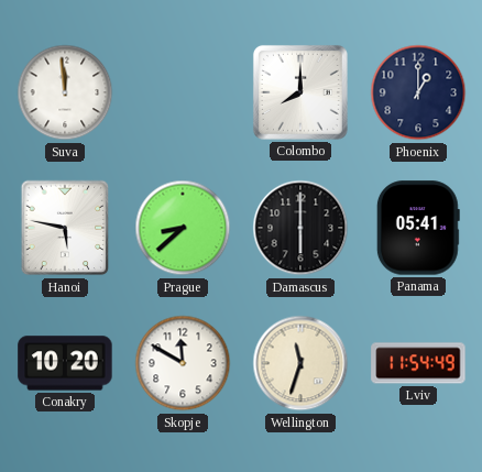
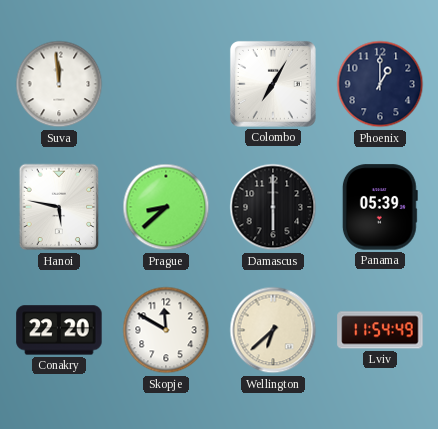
Colombo: 8:00 -> 7:05 (273, 84)
Panama: 05:41 -> 05:39 (380, 207)
Conakry: 10:20 -> 22:20 (59, 330)
Wellington: 11:33 -> 6:38 (273, 330)
